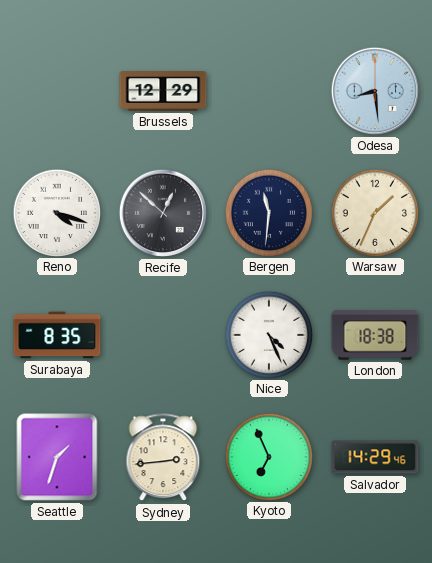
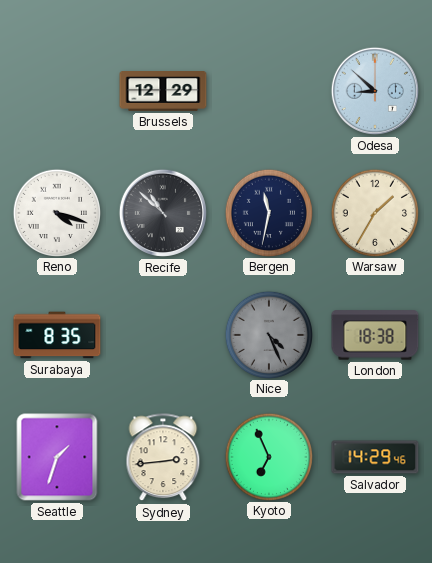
Odesa: 8:29 -> 8:52 (375, 91)
Recife: 12:52 -> 10:52 (163, 213)
Bergen: 11:31 -> 11:32 (268, 212)
Warsaw: 1:34 -> 1:35 (374, 212)
Nice dial: white -> grey (268, 334)
